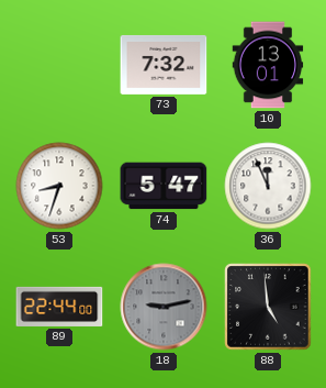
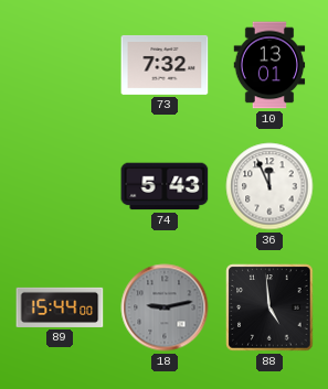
53: 8:33 -> none (59, 186)
74: 5:47 -> 5:43 (165, 186)
89: 22:44 -> 15:44 (60, 307)
